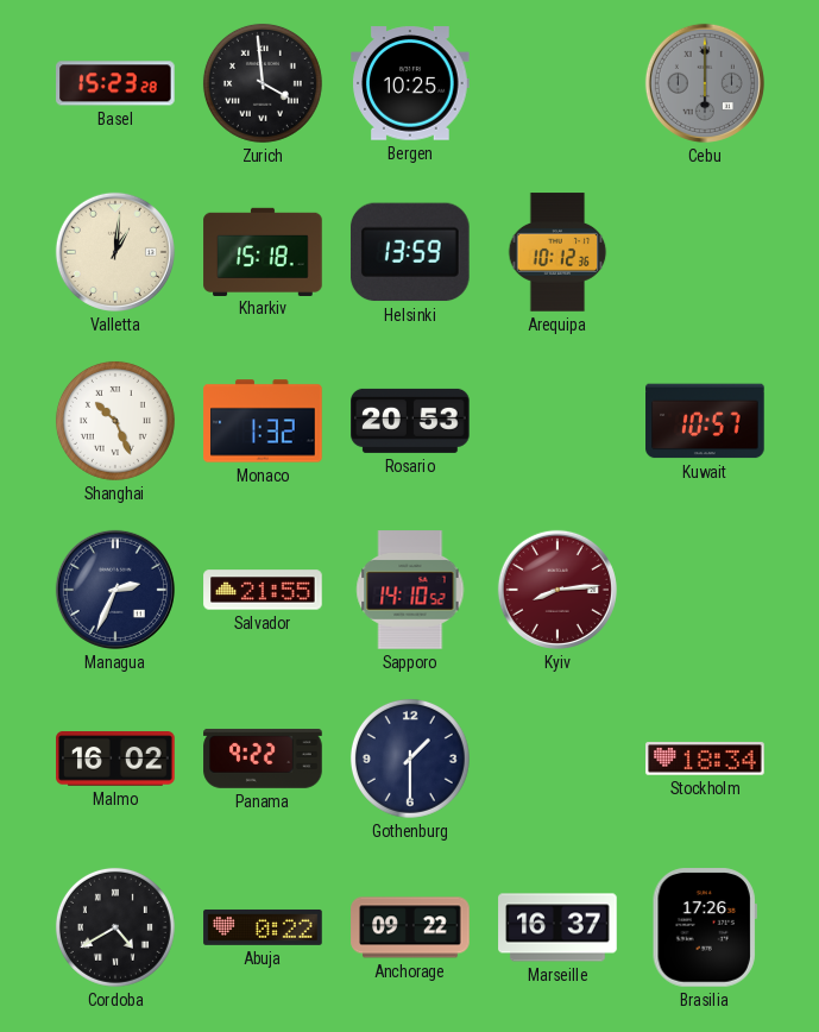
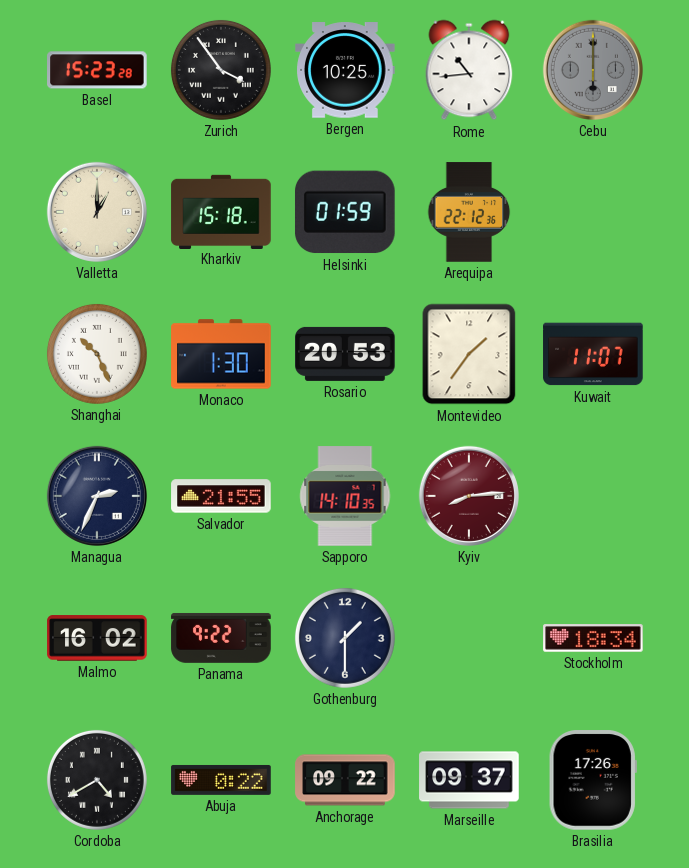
Zurich: 3:59 -> 3:54 (221, 70)
Rome: none -> 10:44 (469, 70)
Valletta: 1:01 -> 1:00 (97, 212)
Helsinki: 13:59 -> 01:59 (345, 212)
Arequipa: 10:12 -> 22:12 (469, 212)
Monaco: 1:32 -> 1:30 (221, 354)
Montevideo: none -> 1:36 (469, 354)
Kuwait: 10:57 -> 11:07 (593, 354)
Sapporo: 14:10:52 -> 14:10:35 (345, 496)
Marseille: 16:37 -> 09:37 (469, 780)
